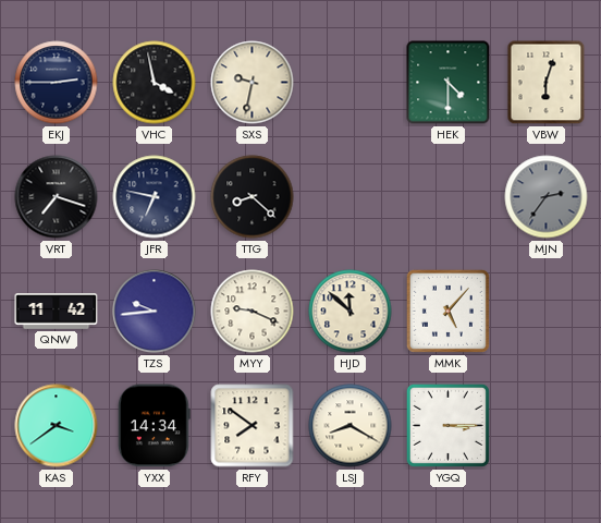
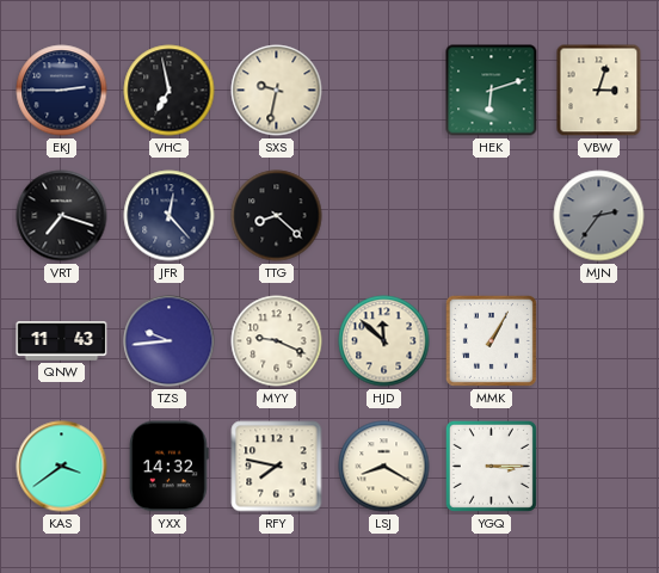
VHC: 3:58 -> 6:58 (170, 91)
HEK: 4:30 -> 6:12 (492, 91)
VBW: 6:03 -> 3:03 (599, 91)
JFR: 6:47 -> 12:23 (170, 216)
QNW: 11:42 -> 11:43 (62, 341)
MMK: 5:07 -> 1:05 (491, 340)
YXX: 14:34 -> 14:32 (170, 467)
RFY: 7:51 -> 7:47 (277, 467)
